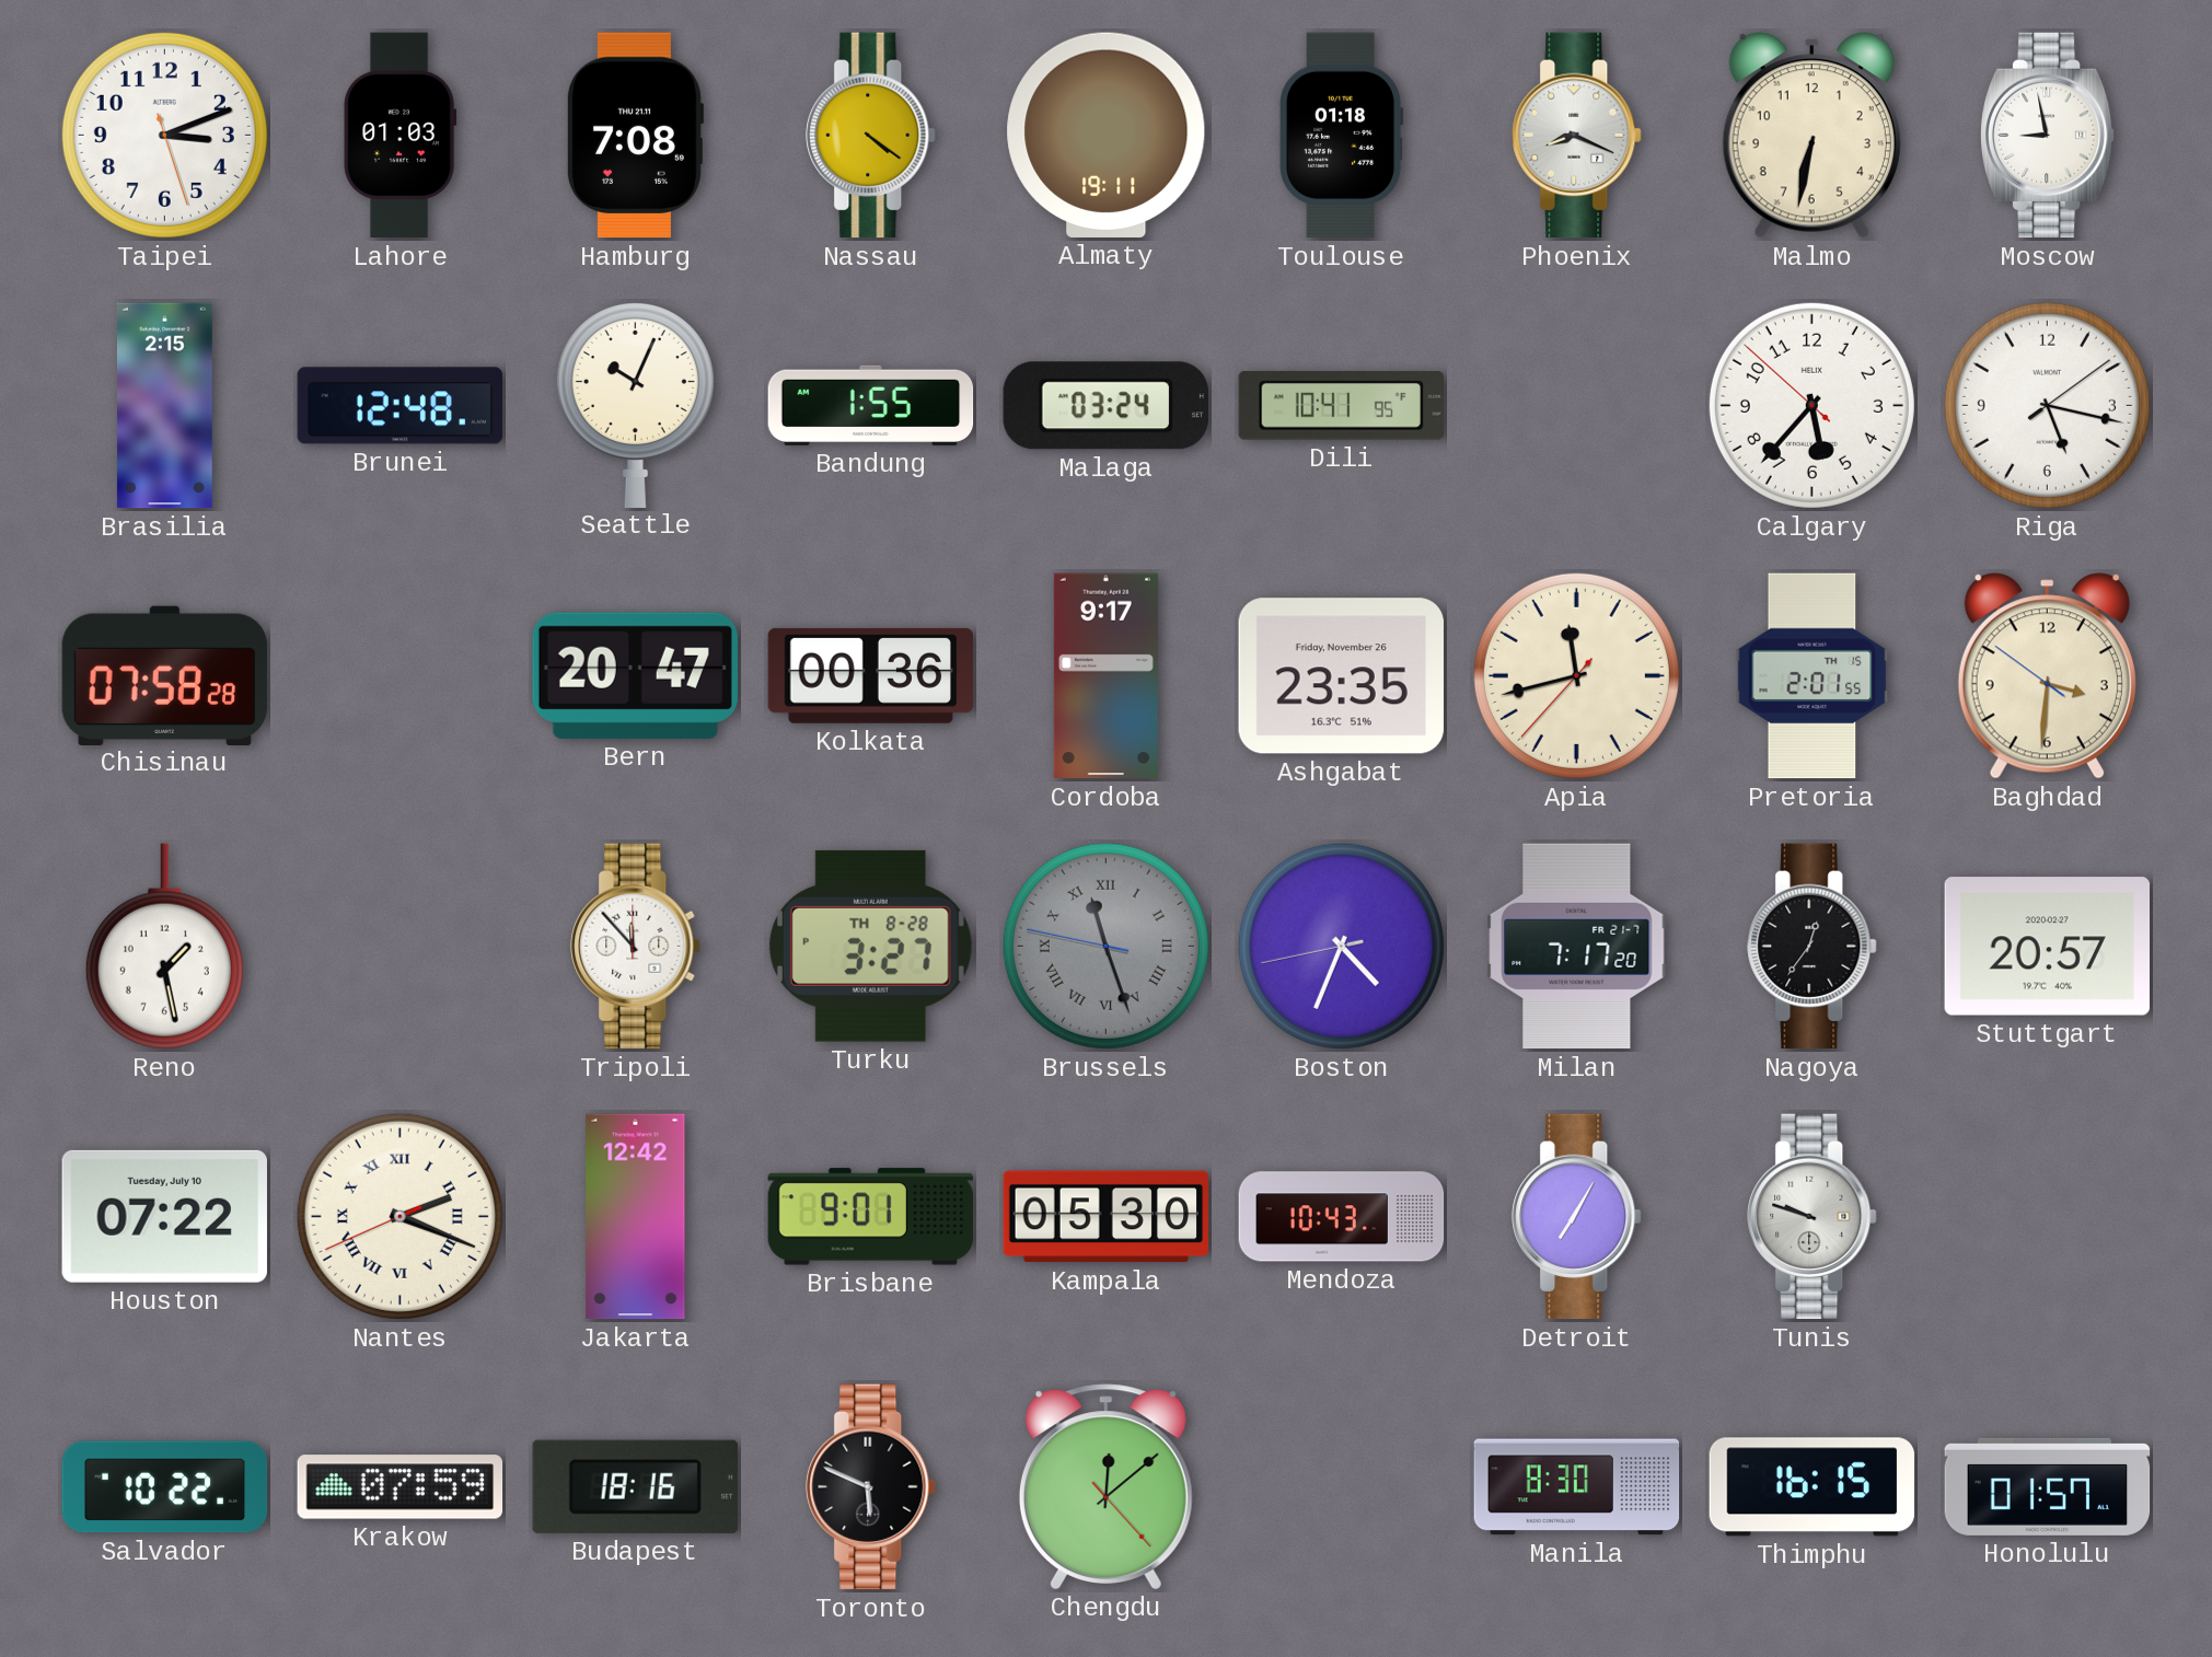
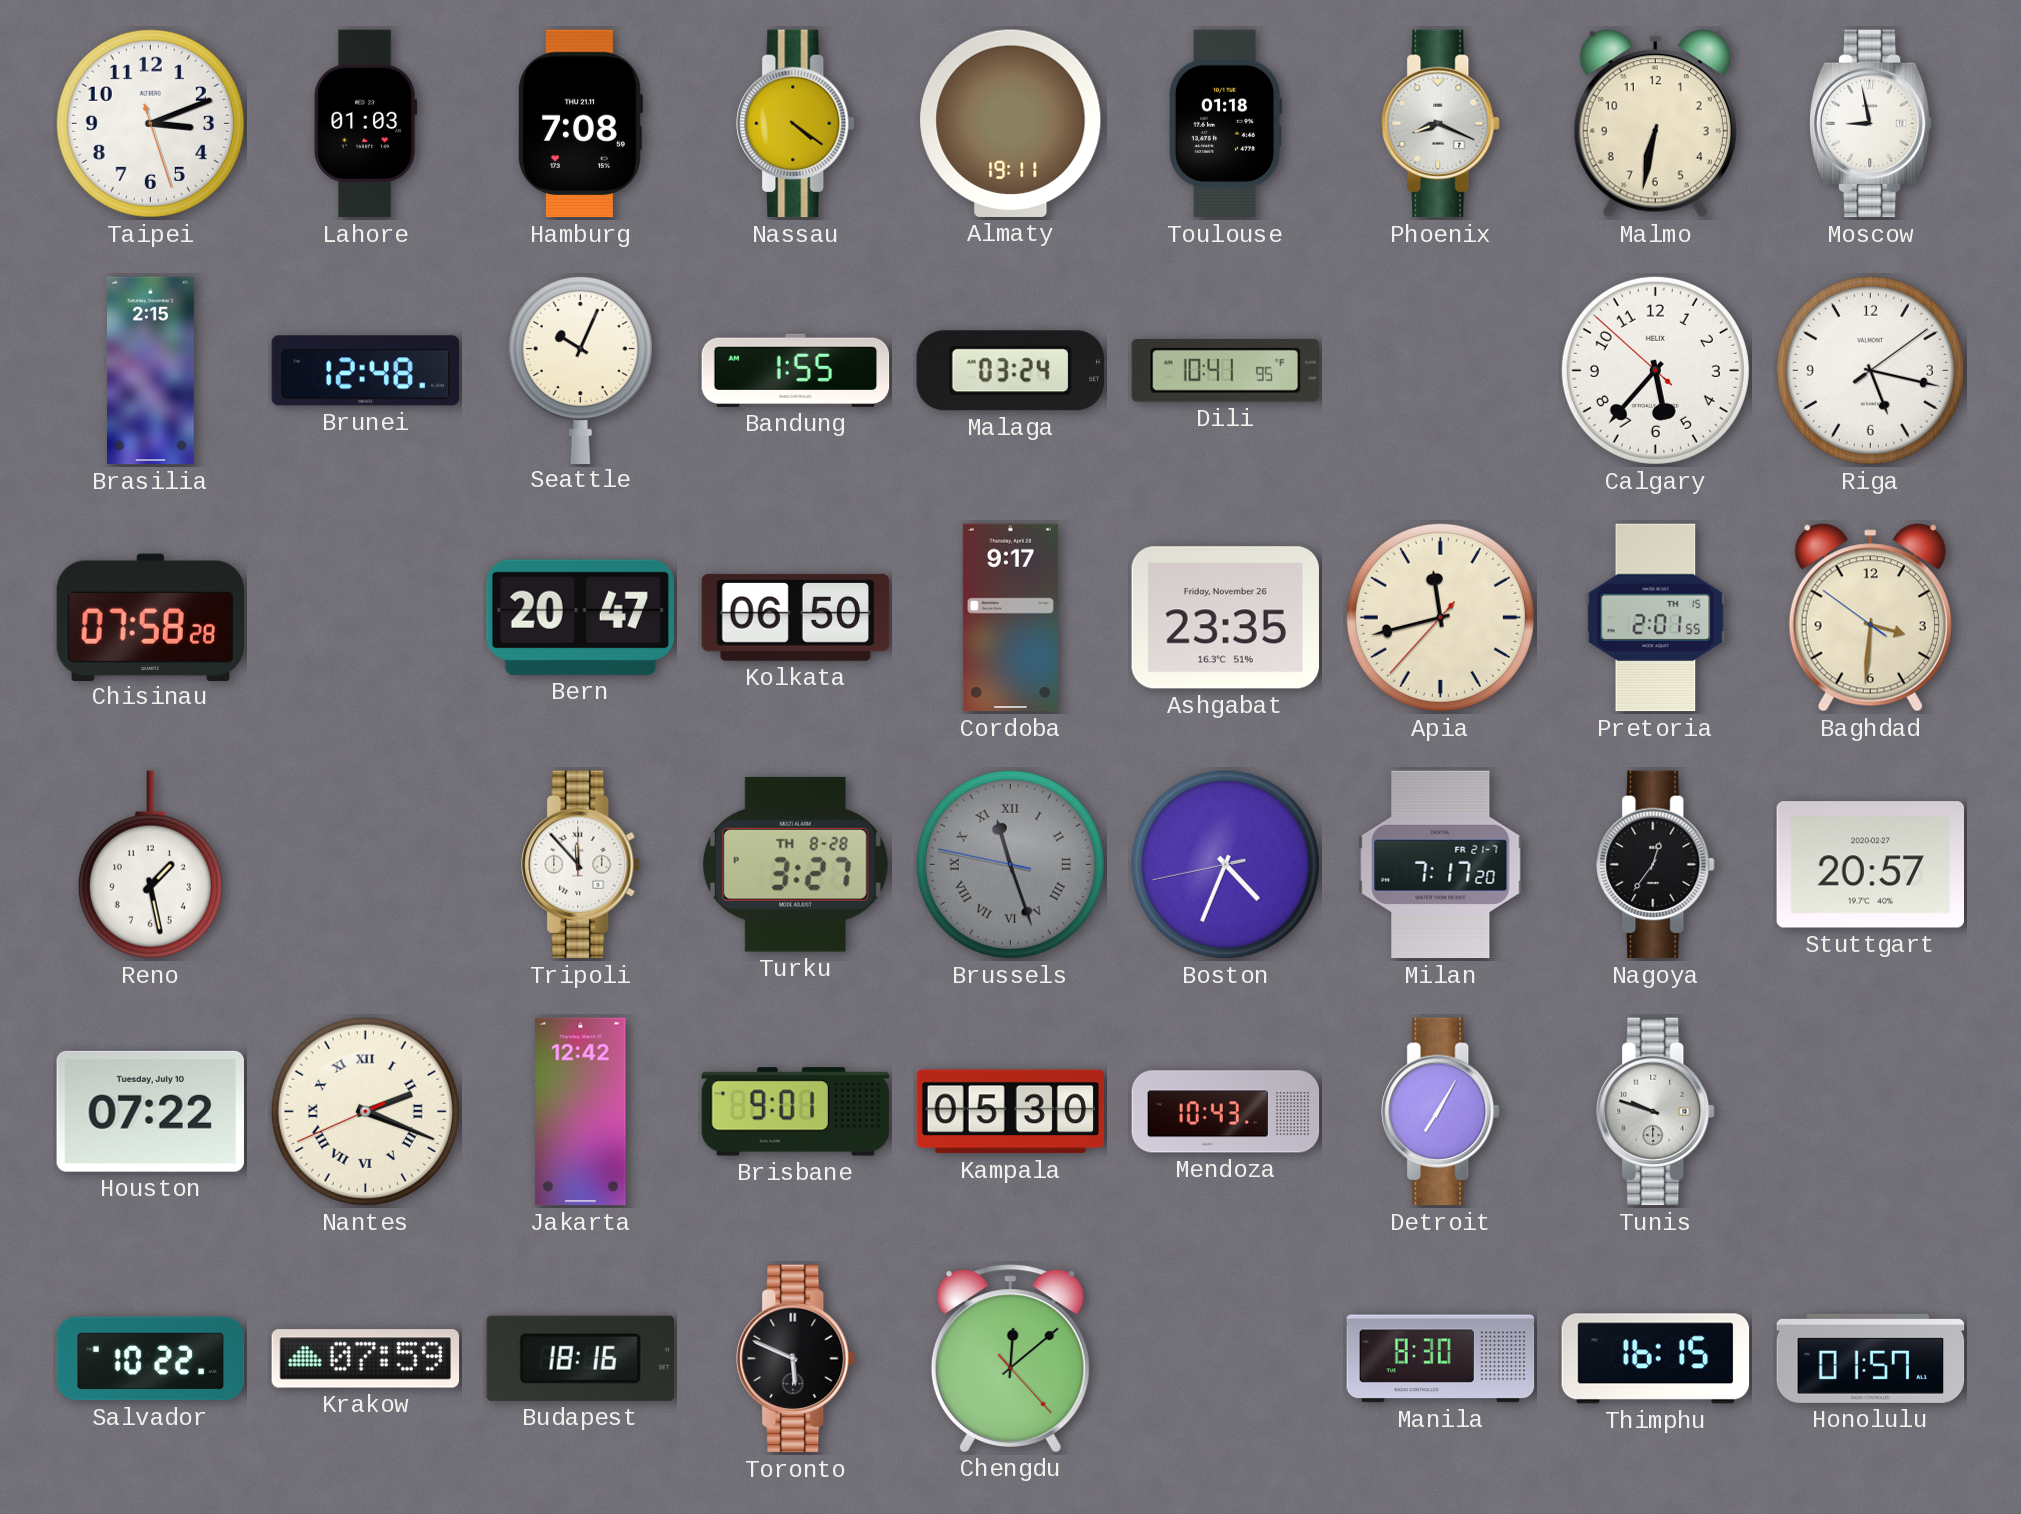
Kolkata: 00:36 -> 06:50 (796, 617)
